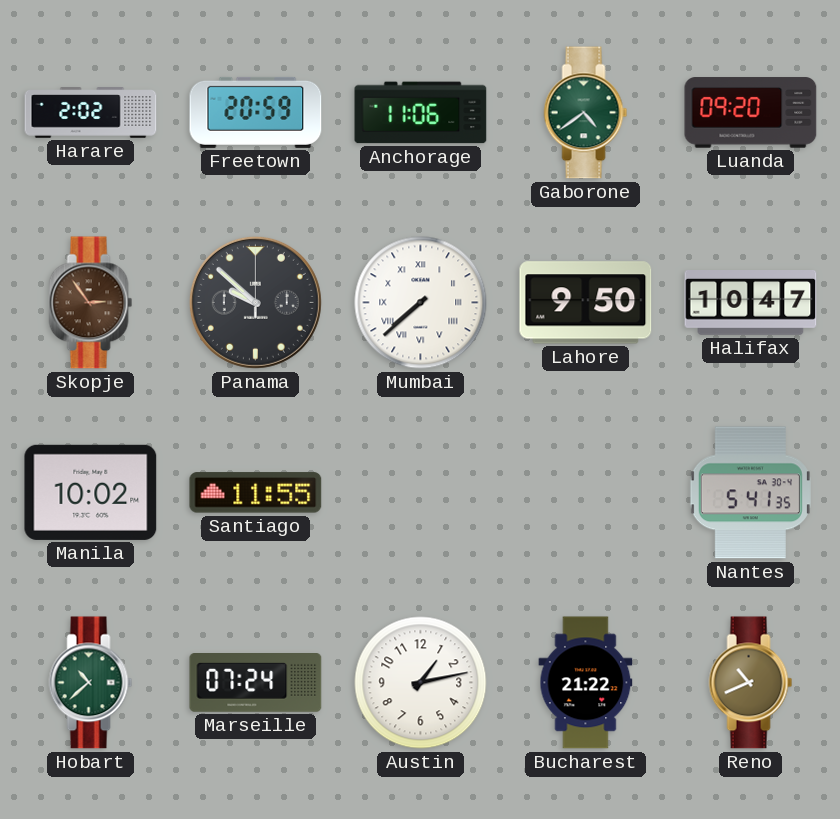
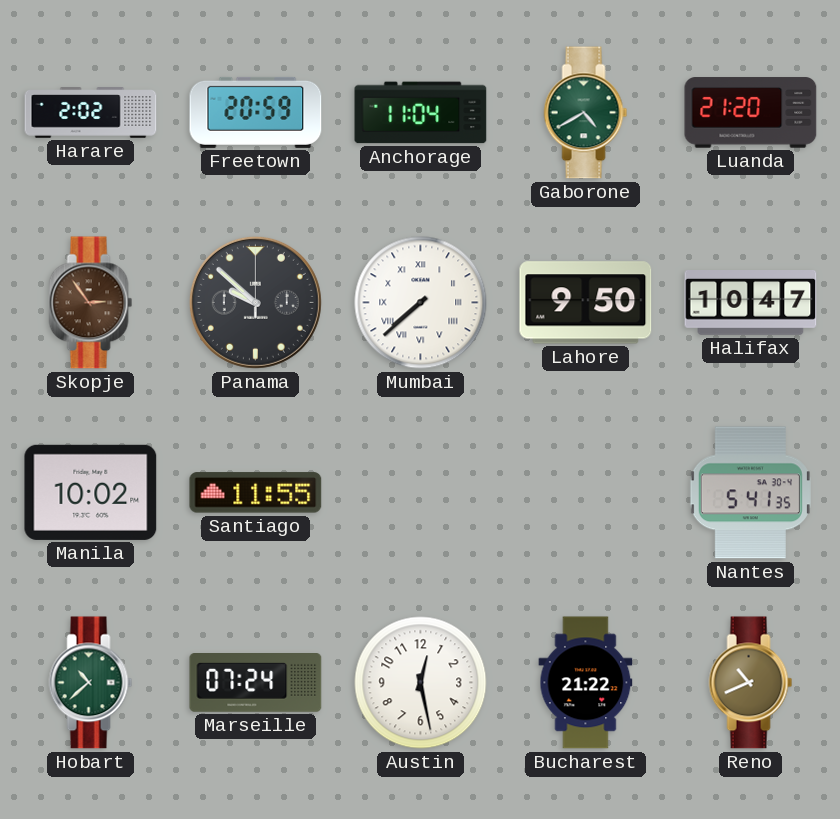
Anchorage: 11:06 -> 11:04 (421, 113)
Gaborone: 4:39 -> 4:40 (586, 113)
Luanda: 09:20 -> 21:20 (751, 113)
Austin: 1:13 -> 12:28 (421, 683)
